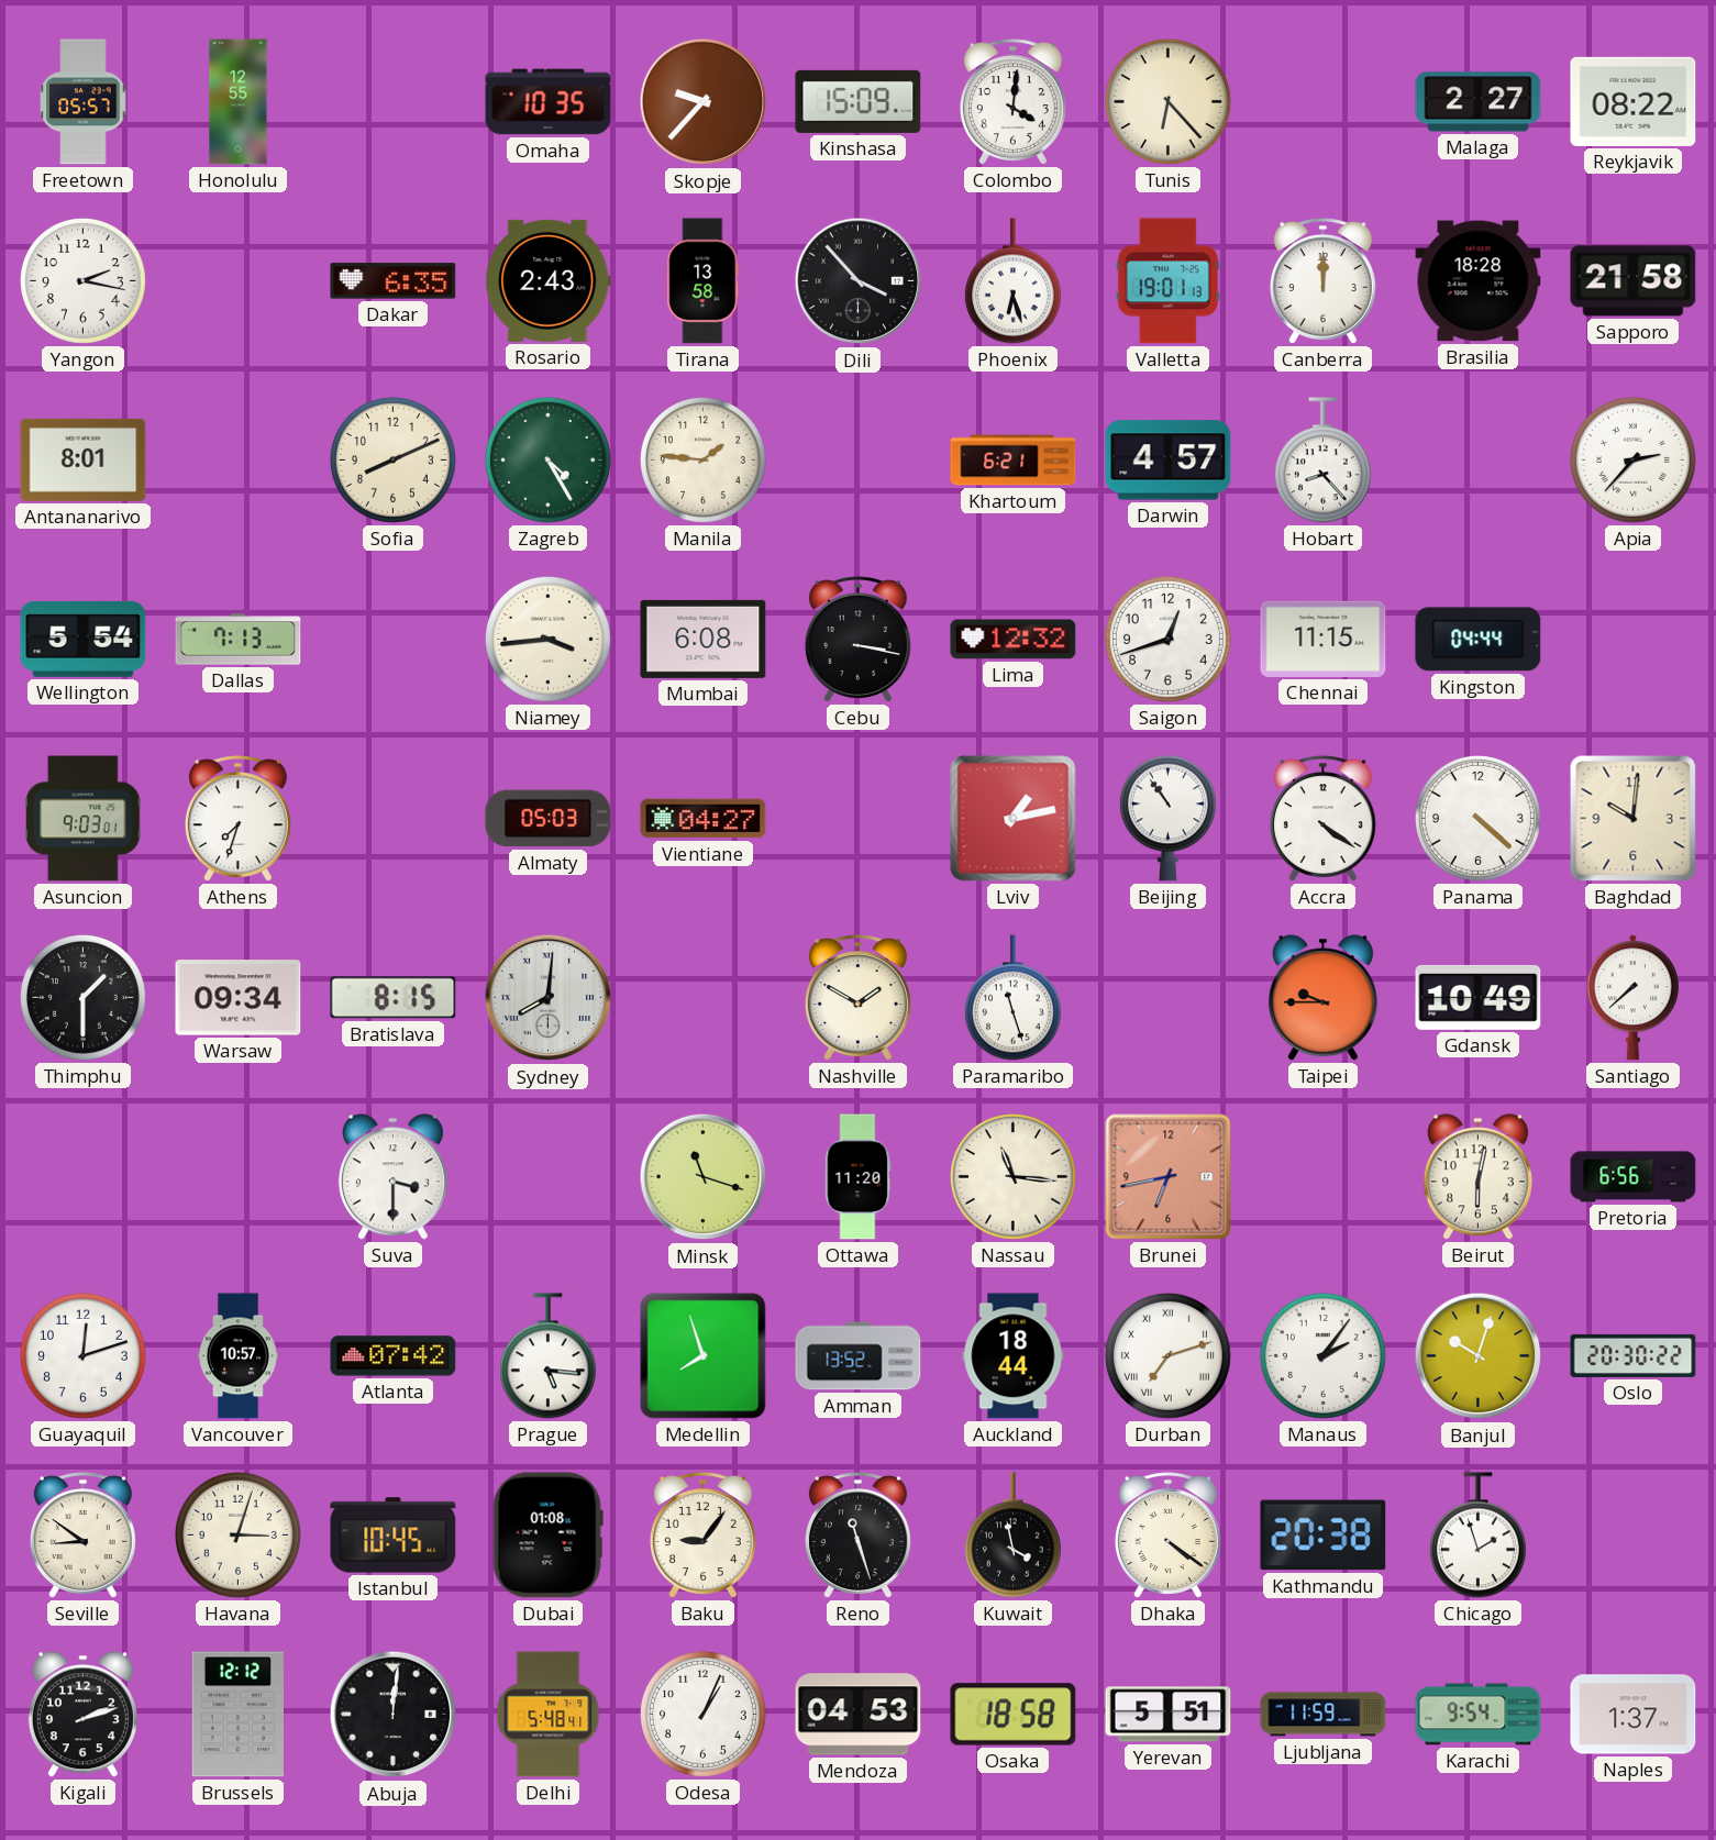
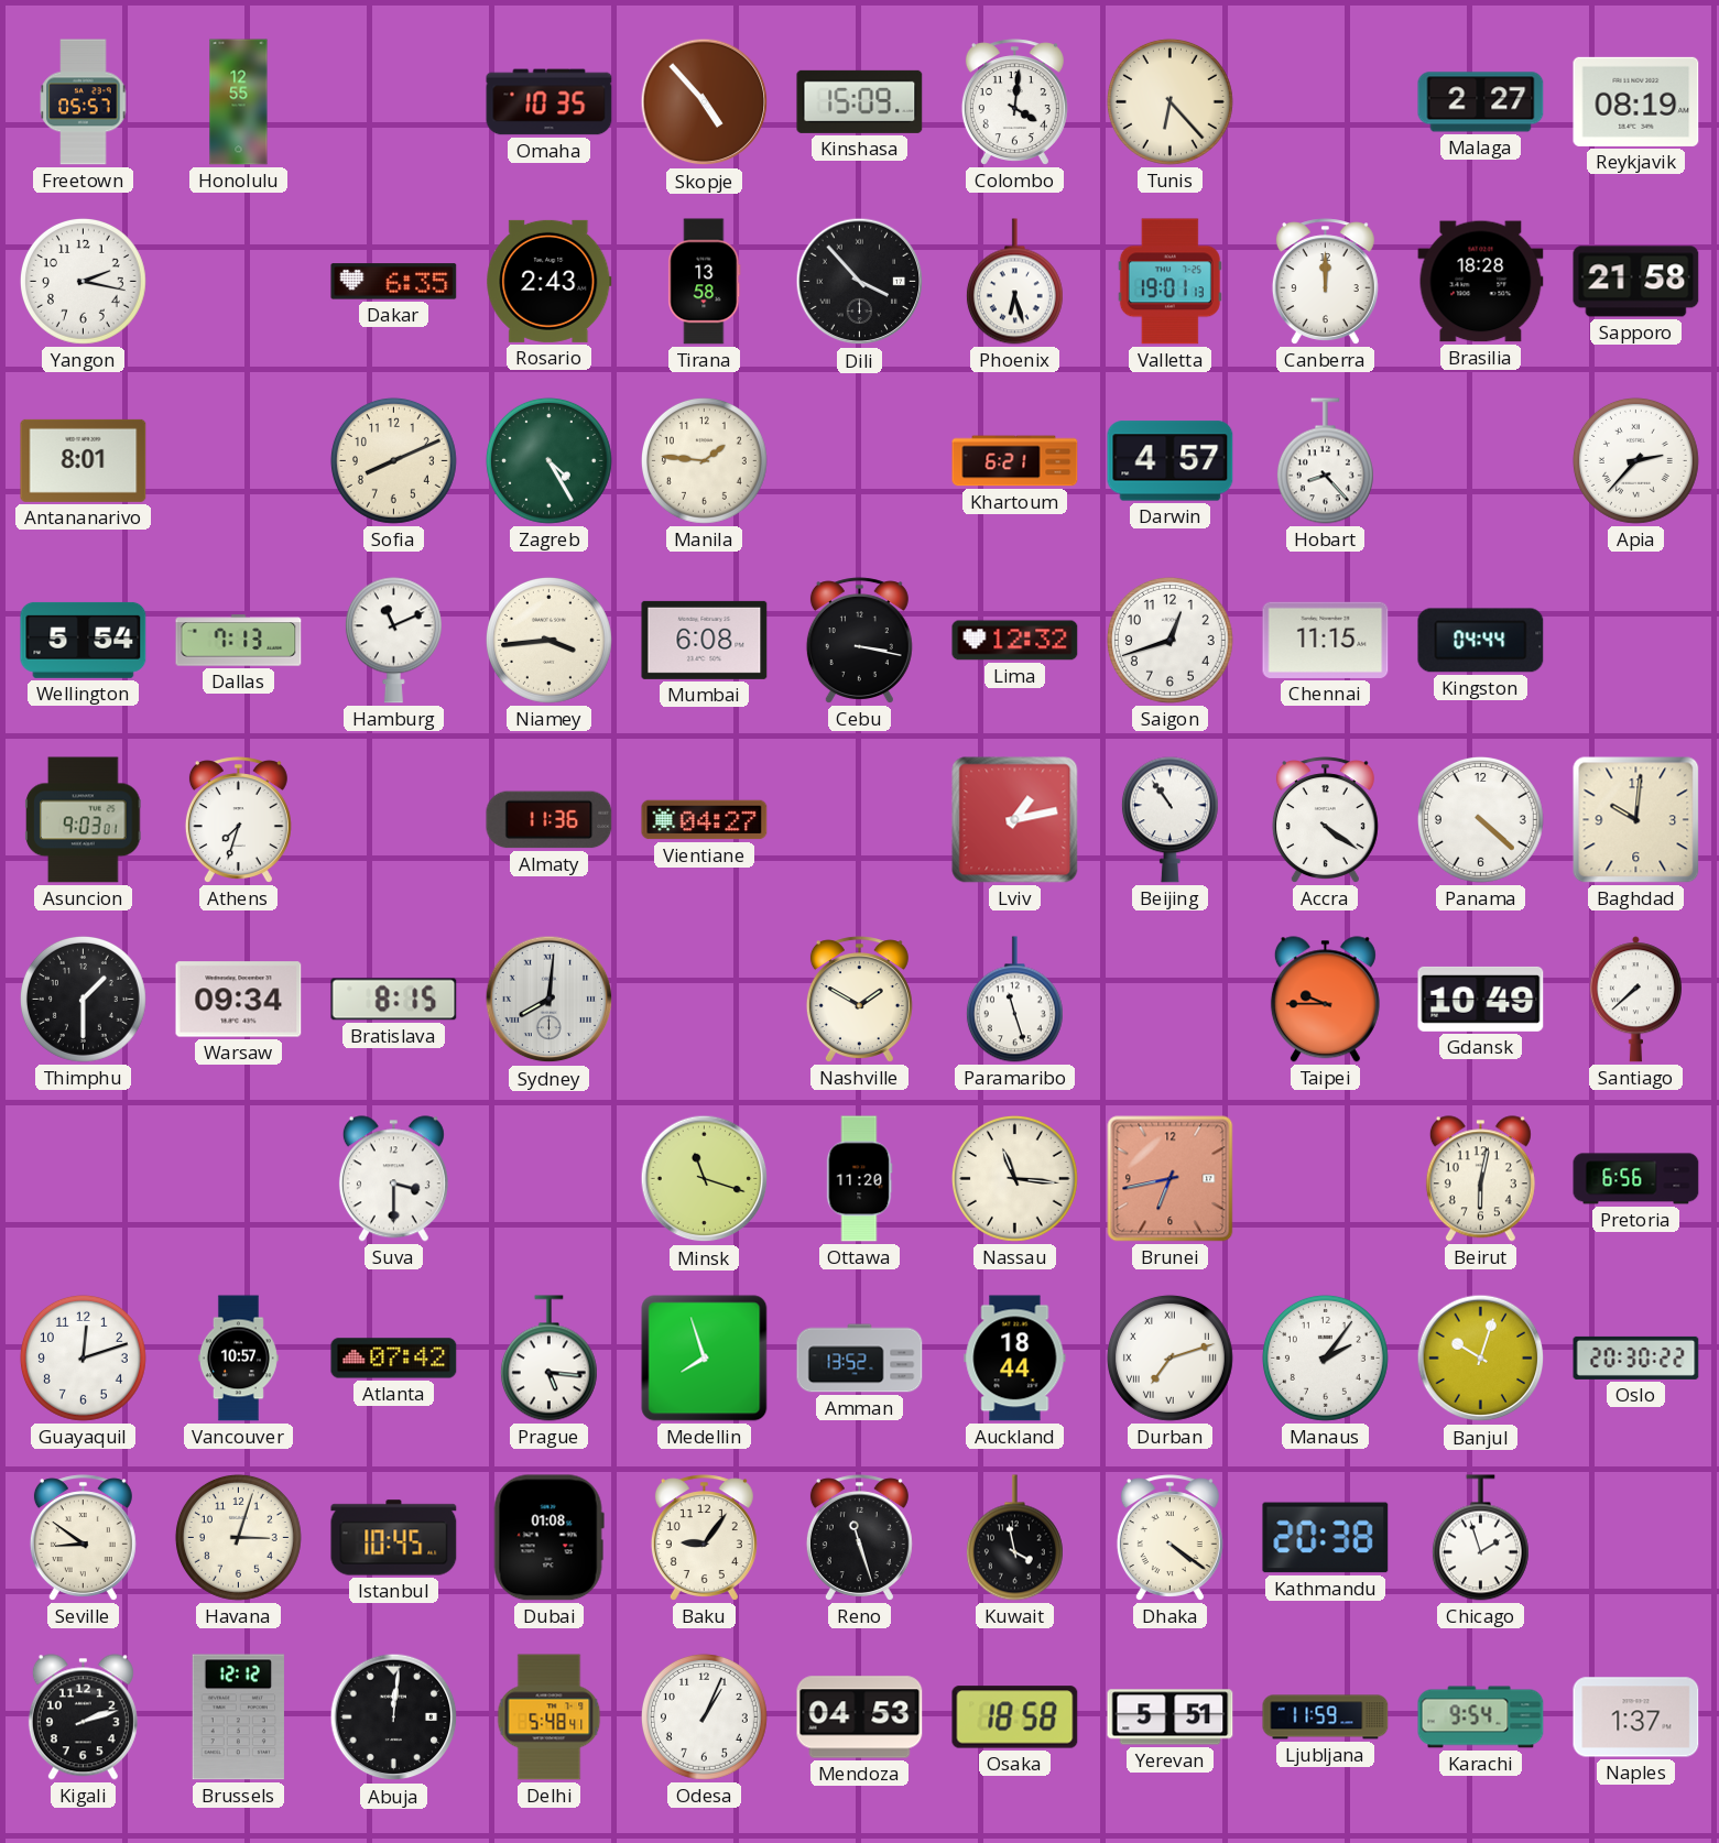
Skopje: 9:37 -> 4:53 (705, 102)
Reykjavik: 08:22 -> 08:19 (1636, 101)
Hamburg: none -> 11:11 (393, 641)
Almaty: 05:03 -> 11:36 (550, 820)
